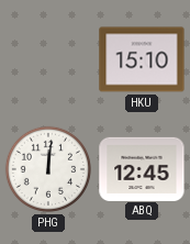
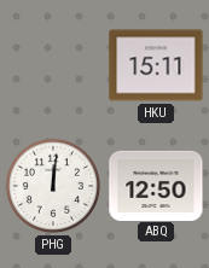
HKU: 15:10 -> 15:11 (156, 65)
ABQ: 12:45 -> 12:50 (156, 185)
